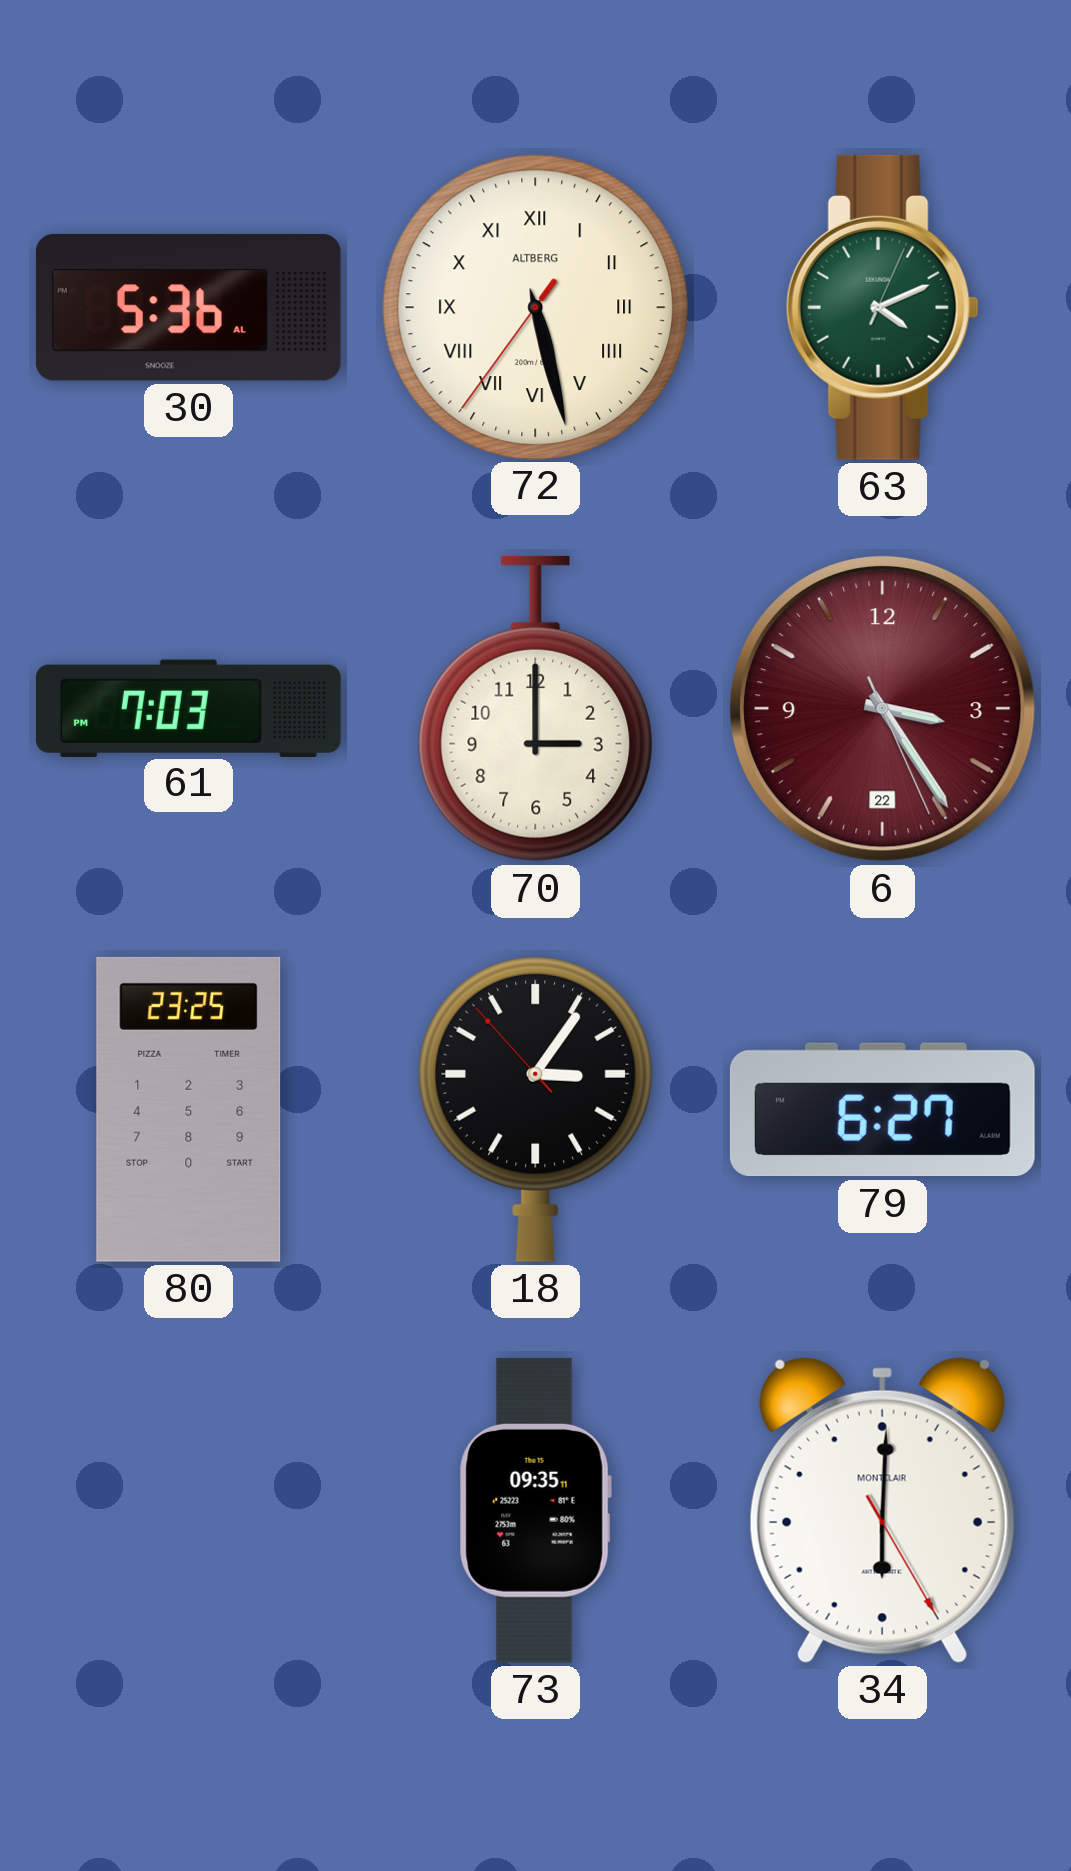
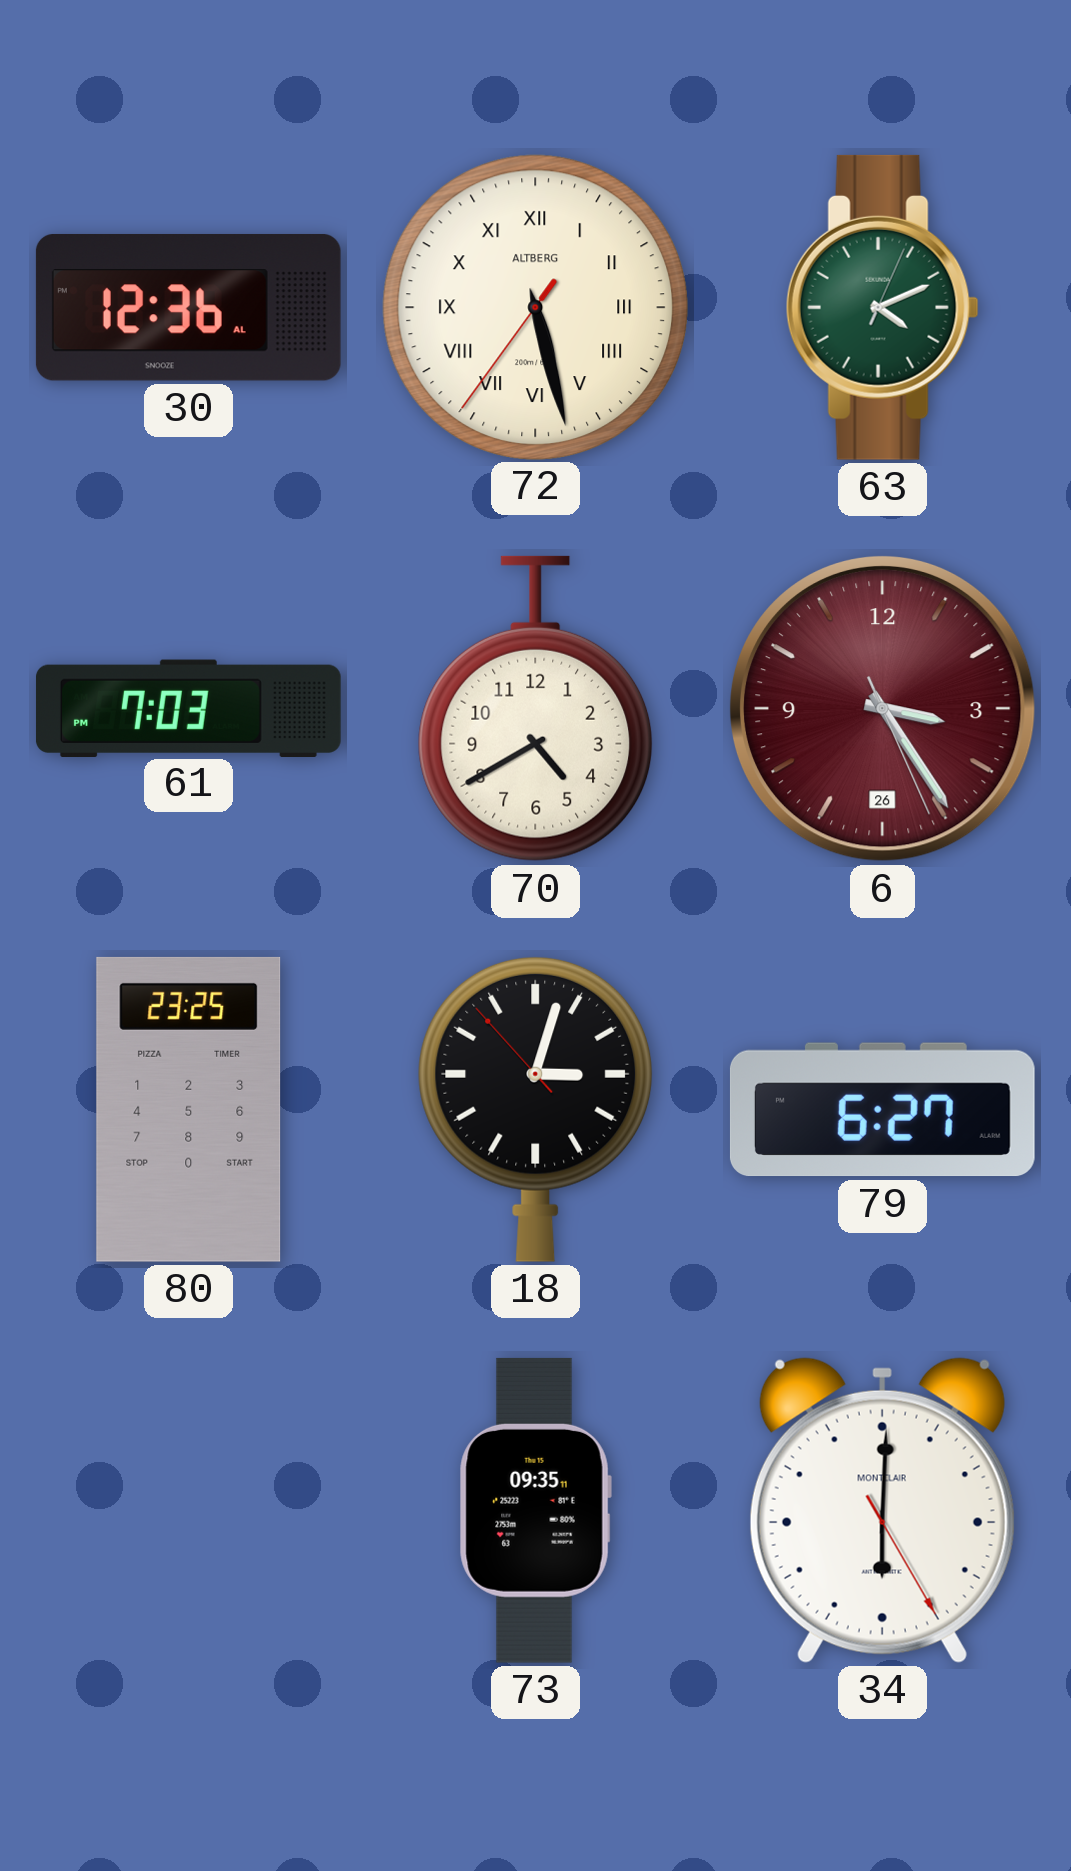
30: 5:36 -> 12:36 (188, 307)
70: 3:00 -> 4:40 (536, 709)
6 date: 22 -> 26 (882, 708)
18: 3:05 -> 3:02 (536, 1109)
